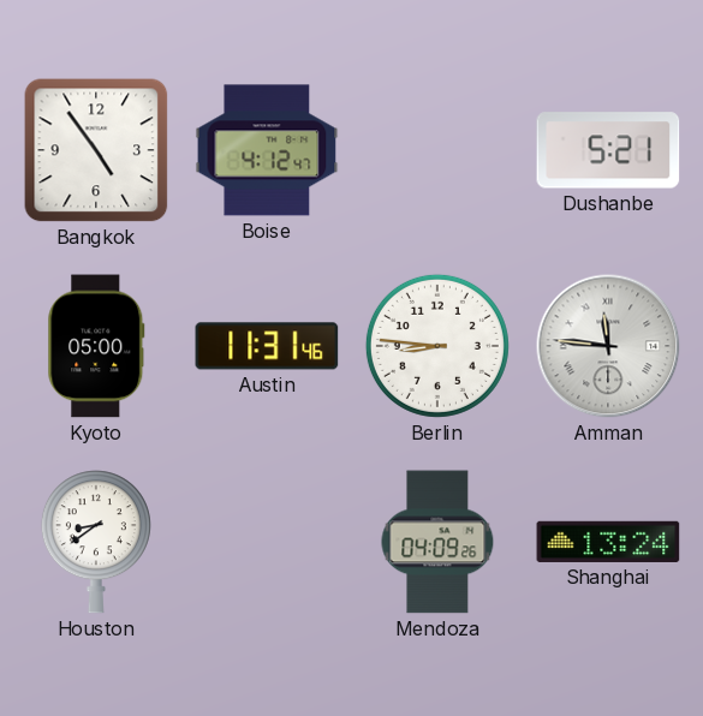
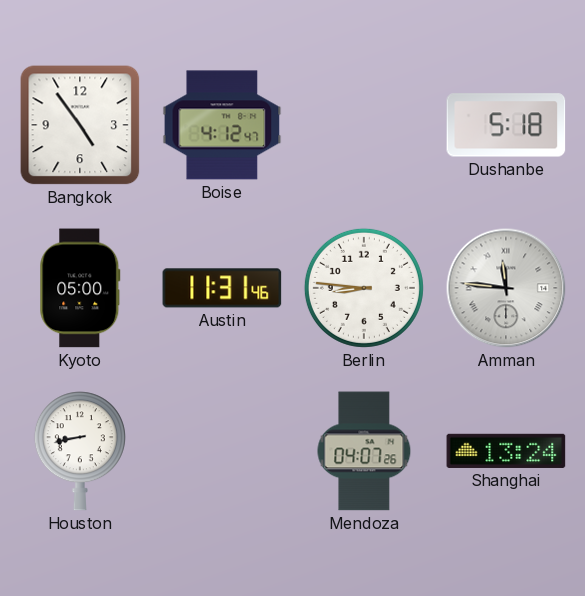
Dushanbe: 5:21 -> 5:18 (506, 125)
Houston: 8:39 -> 8:43 (80, 451)
Mendoza: 04:09 -> 04:07 (364, 451)
